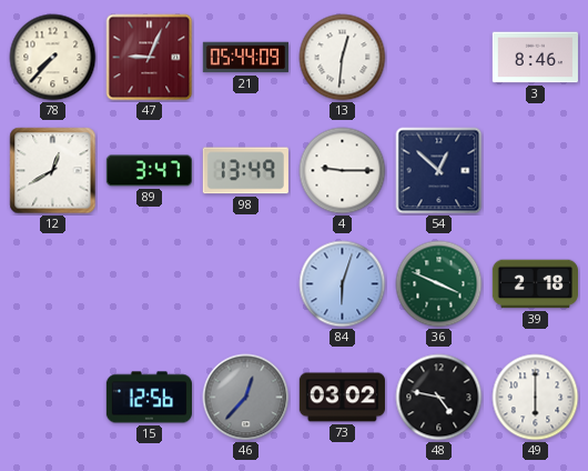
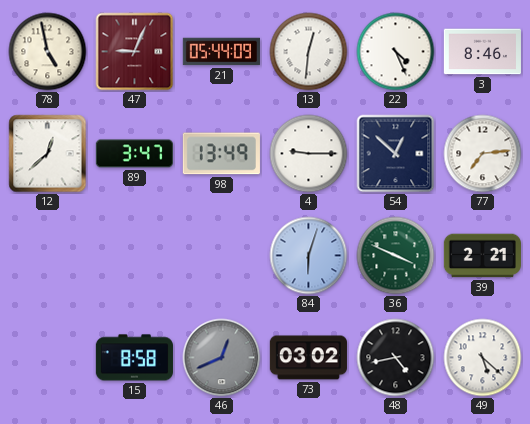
78: 7:37 -> 4:58 (48, 52)
22: none -> 4:26 (396, 52)
12: 12:40 -> 12:38 (48, 154)
77: none -> 7:14 (483, 154)
39: 2:18 -> 2:21 (482, 256)
15: 12:56 -> 8:58 (134, 358)
46: 12:37 -> 12:41 (222, 358)
48: 4:47 -> 4:43 (396, 358)
49: 6:00 -> 5:22 (483, 358)
